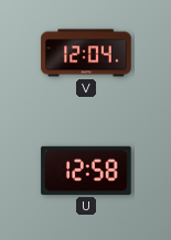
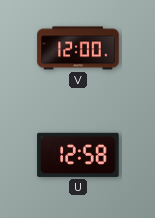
V: 12:04 -> 12:00 (78, 48)
